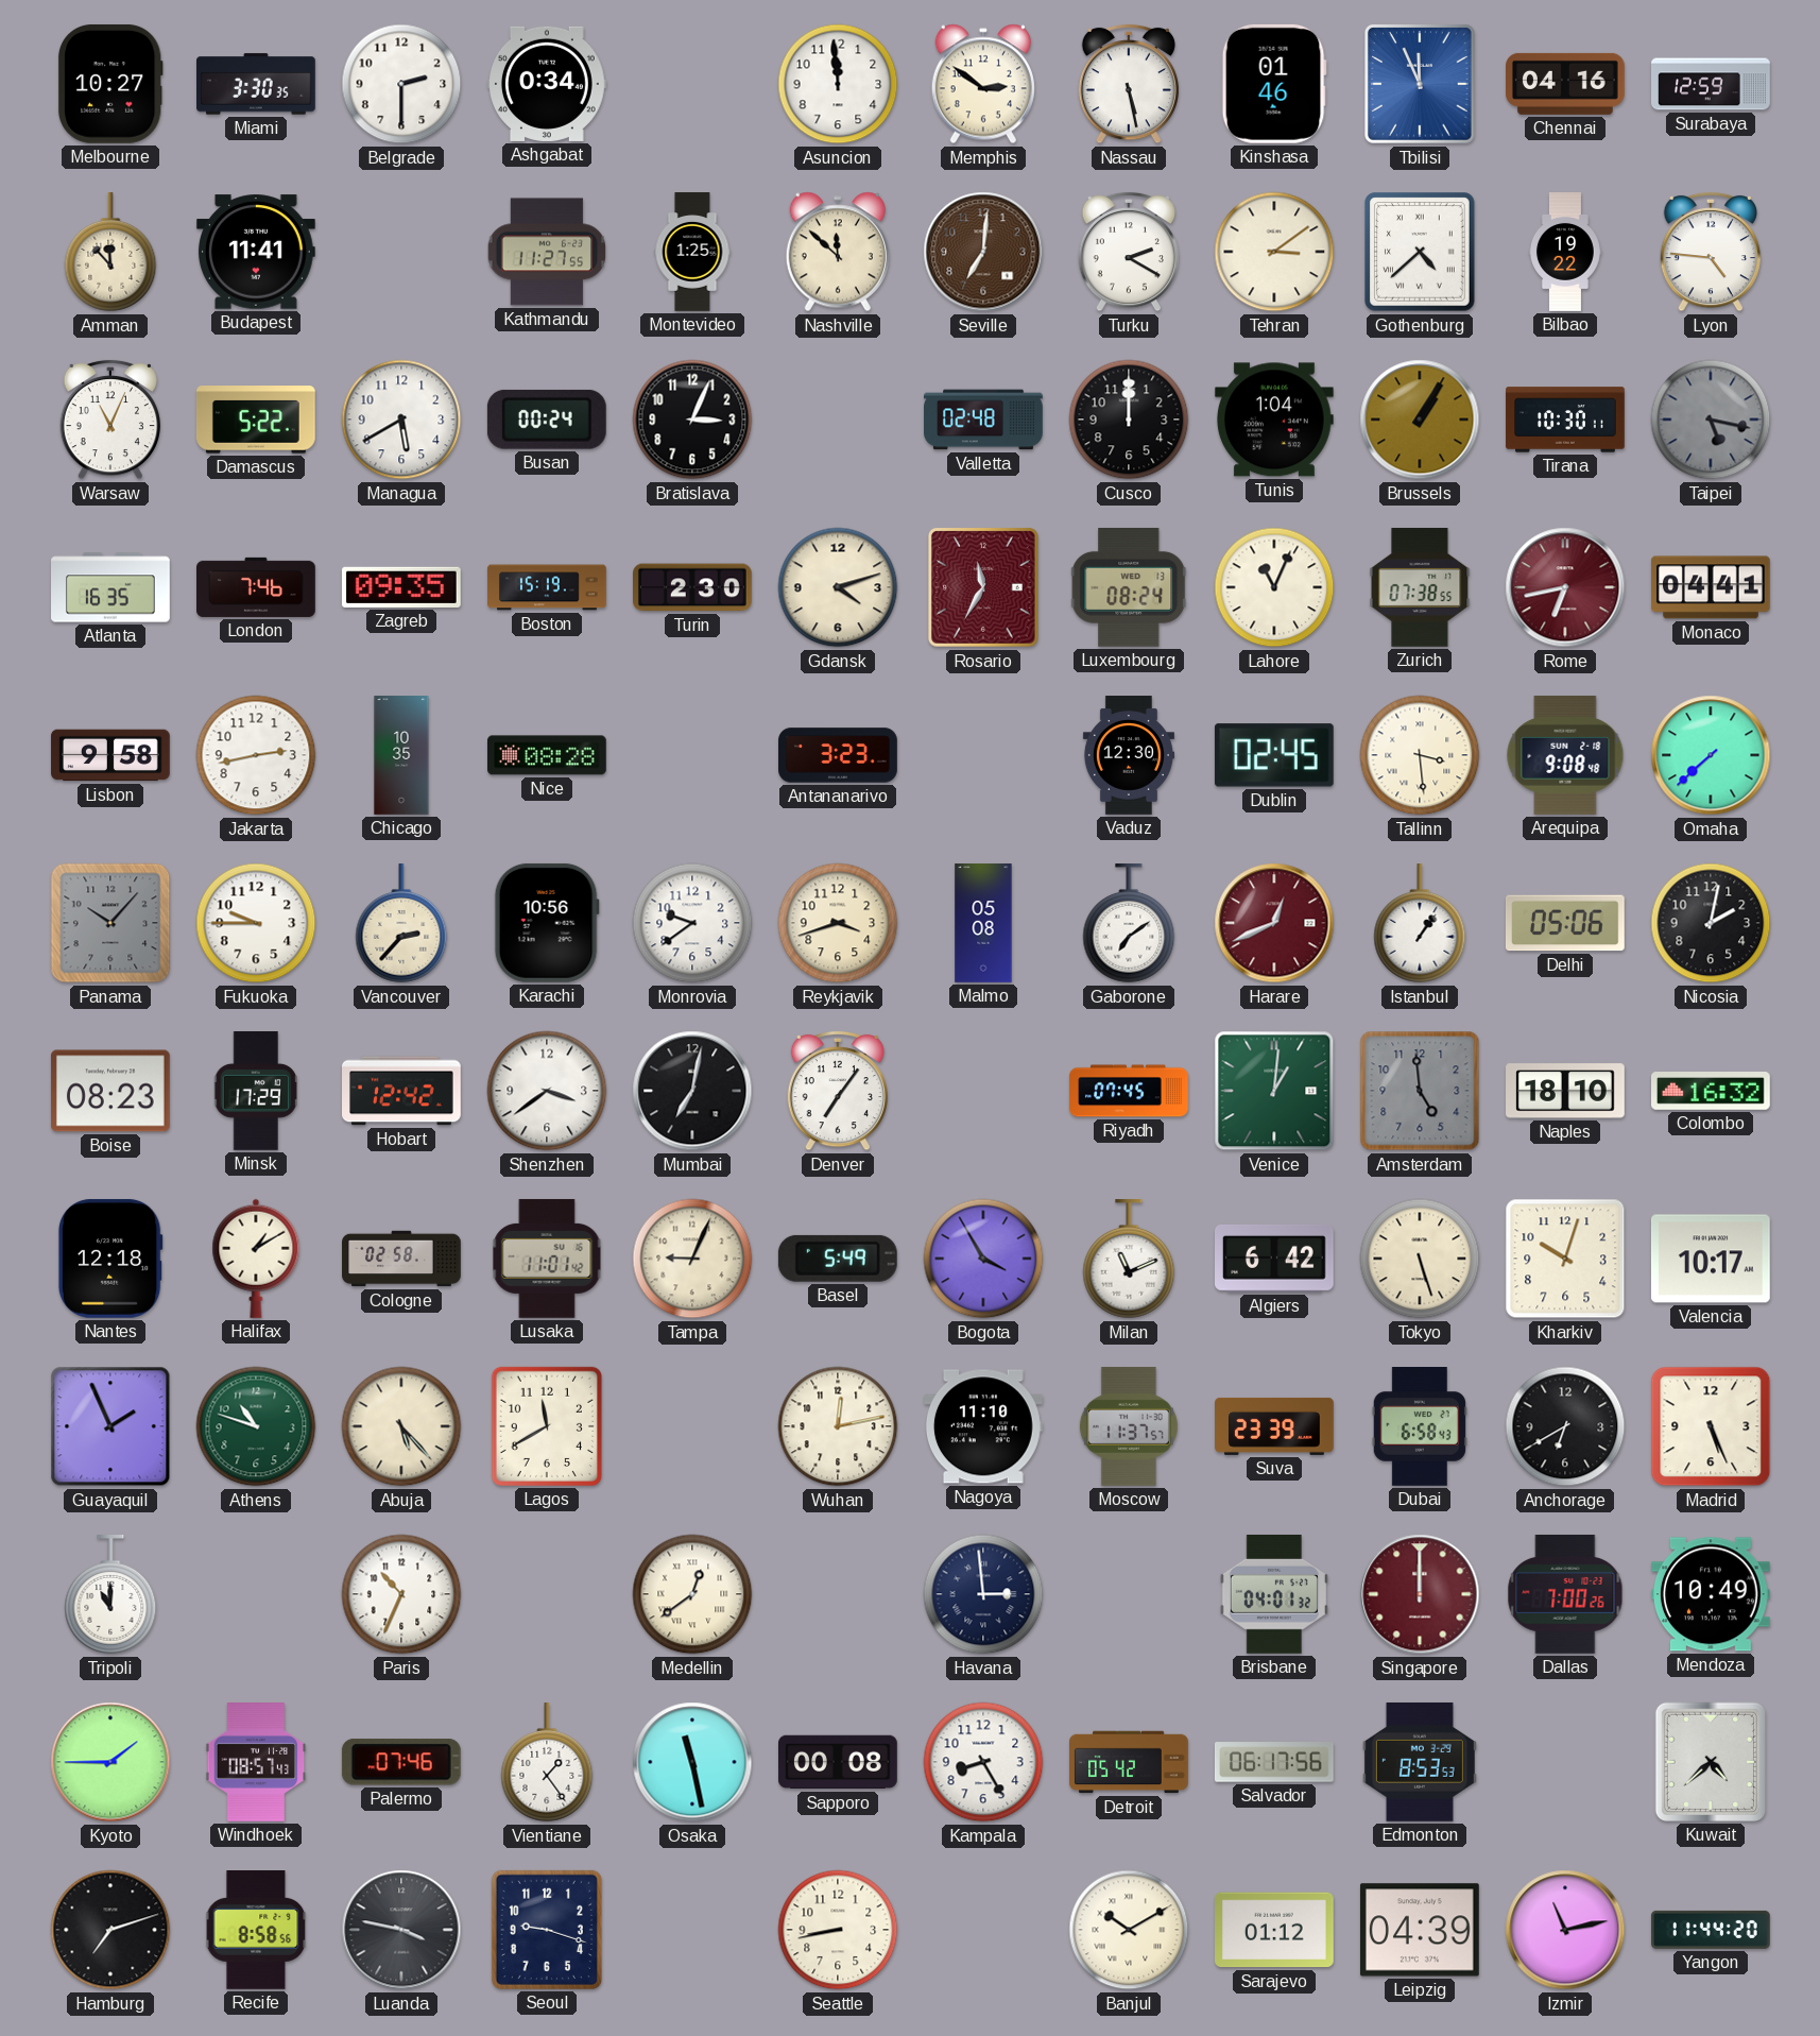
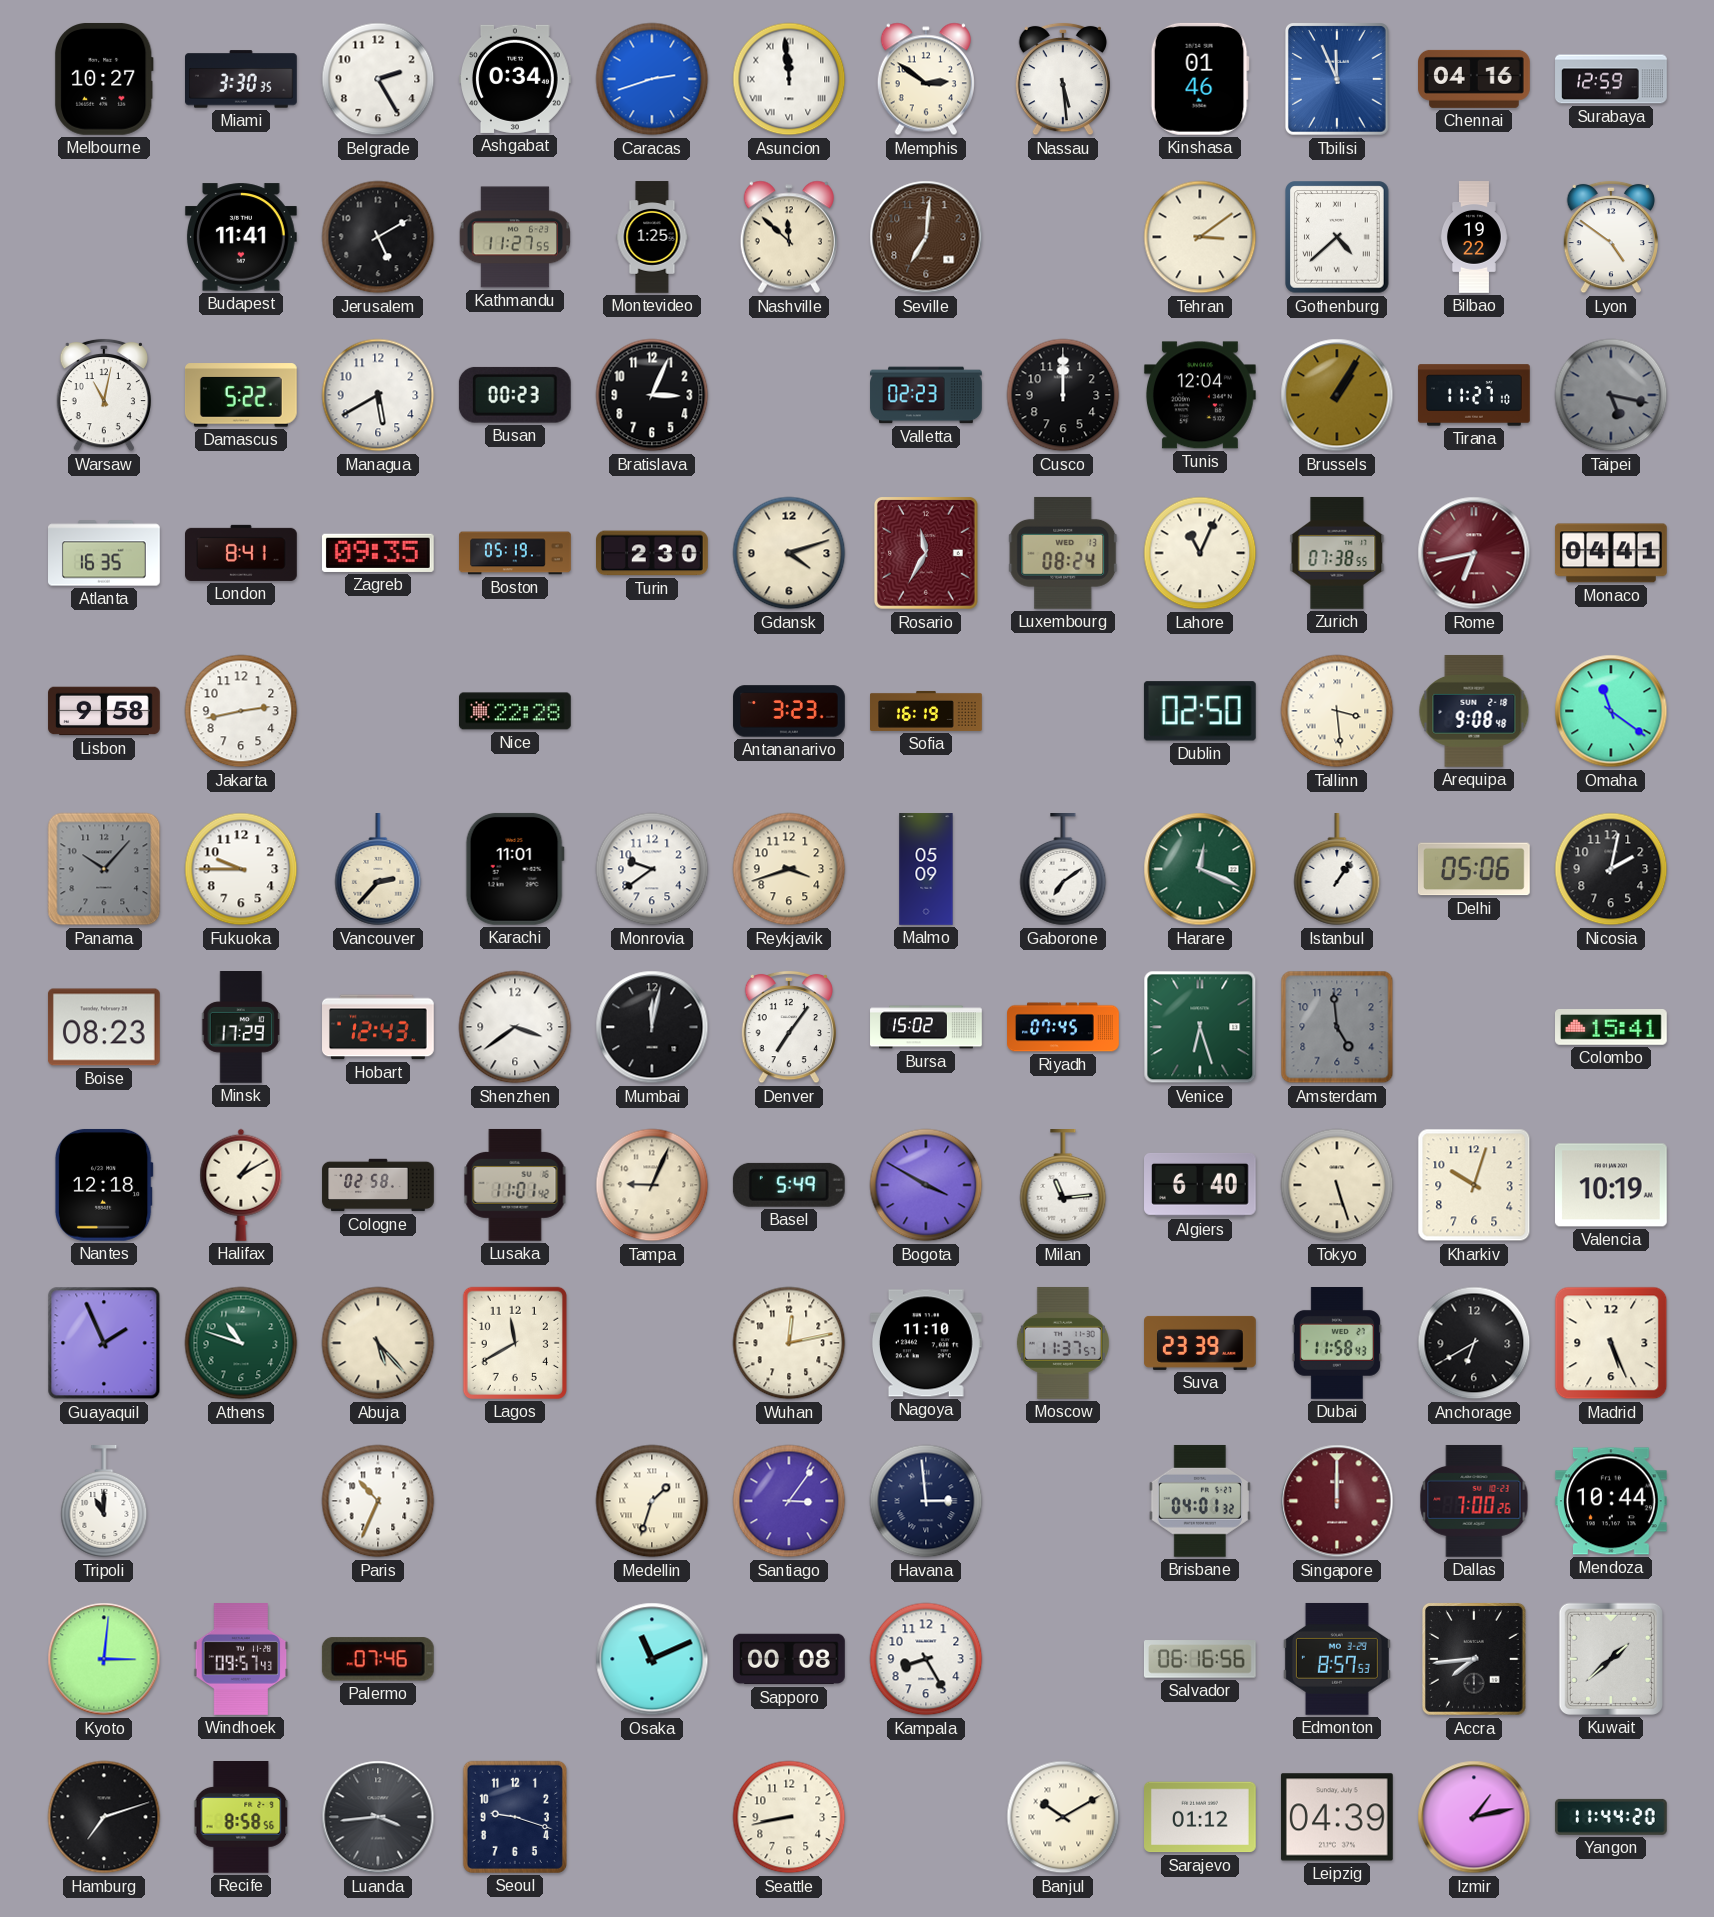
Belgrade: 2:30 -> 2:25 (378, 79)
Caracas: none -> 2:42 (652, 79)
Asuncion numerals: Arabic -> Roman (789, 79)
Nassau: 5:28 -> 5:29 (1063, 79)
Amman: 11:53 -> none (110, 253)
Jerusalem: none -> 5:10 (378, 237)
Turku: 2:20 -> none (1129, 252)
Lyon: 4:46 -> 4:51 (1611, 237)
Warsaw: 11:04 -> 11:02 (104, 395)
Busan: 00:24 -> 00:23 (515, 395)
Valletta: 02:48 -> 02:23 (926, 395)
Tunis: 1:04 -> 12:04 (1200, 395)
Tirana: 10:30 -> 11:27 (1474, 395)
London: 7:46 -> 8:41 (242, 553)
Boston: 15:19 -> 05:19 (515, 553)
Chicago: 10:35 -> none (401, 755)
Nice: 08:28 -> 22:28 (516, 711)
Sofia: none -> 16:19 (926, 711)
Vaduz: 12:30 -> none (1129, 755)
Dublin: 02:45 -> 02:50 (1200, 711)
Omaha: 7:38 -> 11:21 (1611, 711)
Karachi: 10:56 -> 11:01 (515, 869)
Malmo: 05:08 -> 05:09 (926, 869)
Harare: 12:41 -> 12:19 (1200, 869)
Harare dial: burgundy -> green (1200, 869)
Hobart: 12:42 -> 12:43 (379, 1027)
Mumbai: 7:02 -> 12:02 (652, 1027)
Bursa: none -> 15:02 (926, 1027)
Venice: 1:01 -> 6:27 (1200, 1027)
Naples: 18:10 -> none (1566, 1091)
Colombo: 16:32 -> 15:41 (1612, 1028)
Bogota: 3:55 -> 3:50 (926, 1185)
Milan: 11:11 -> 11:14 (1063, 1186)
Algiers: 6:42 -> 6:40 (1201, 1185)
Valencia: 10:17 -> 10:19 (1611, 1185)
Dubai: 6:58 -> 11:58 (1337, 1344)
Medellin: 12:39 -> 1:33 (652, 1501)
Santiago: none -> 3:06 (789, 1501)
Mendoza: 10:49 -> 10:44 (1611, 1501)
Kyoto: 1:45 -> 3:01 (104, 1659)
Windhoek: 08:57 -> 09:57 (241, 1660)
Vientiane: 1:24 -> none (547, 1763)
Osaka: 11:28 -> 11:11 (652, 1659)
Detroit: 05:42 -> none (1129, 1762)
Salvador: 06:17 -> 06:16 (1200, 1659)
Edmonton: 8:53 -> 8:57 (1337, 1659)
Accra: none -> 7:44 (1475, 1660)
Kuwait: 4:38 -> 1:38 (1611, 1659)
Luanda: 3:47 -> 3:44 (378, 1817)
Izmir: 11:13 -> 1:13 (1474, 1817)
